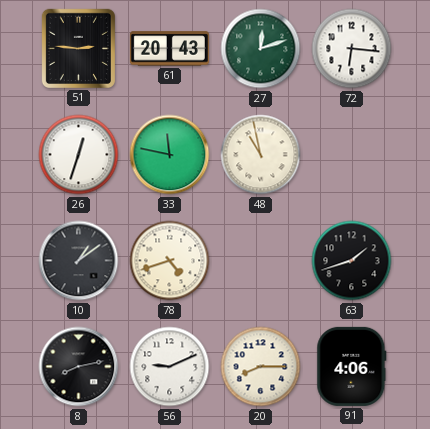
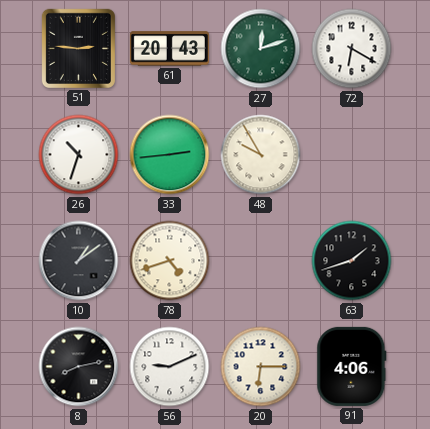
72: 6:16 -> 6:20 (352, 49)
26: 12:33 -> 10:33 (79, 155)
33: 11:47 -> 2:44 (170, 155)
48: 10:58 -> 9:55 (261, 155)
20: 8:15 -> 6:15 (261, 367)
